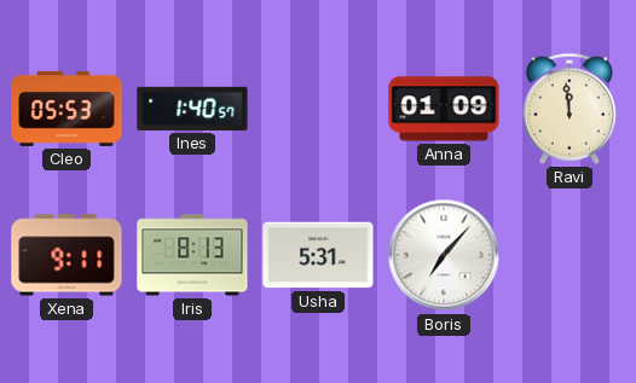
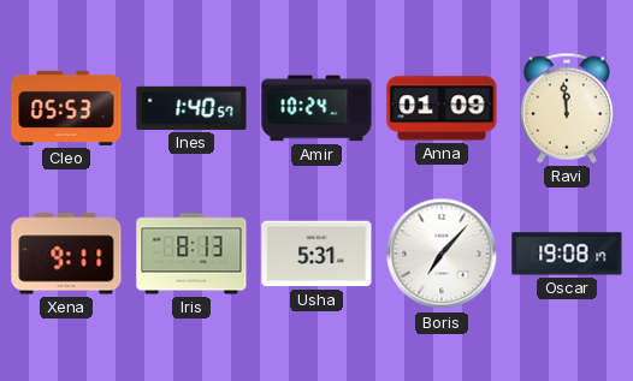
Amir: none -> 10:24 (316, 108)
Oscar: none -> 19:08 (567, 254)
